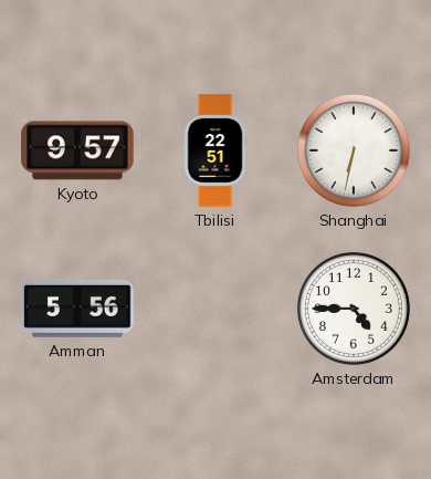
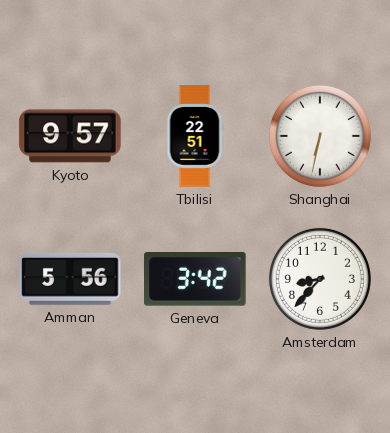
Geneva: none -> 3:42 (195, 279)
Amsterdam: 4:45 -> 8:37 (320, 279)
